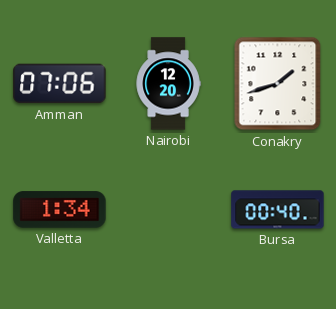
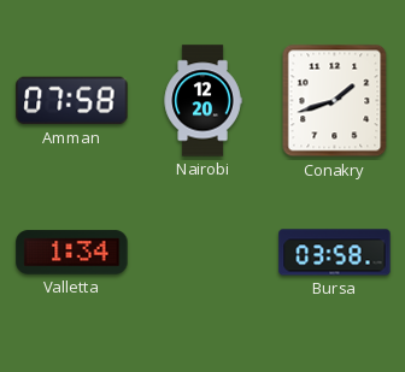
Amman: 07:06 -> 07:58 (72, 101)
Bursa: 00:40 -> 03:58 (335, 253)
